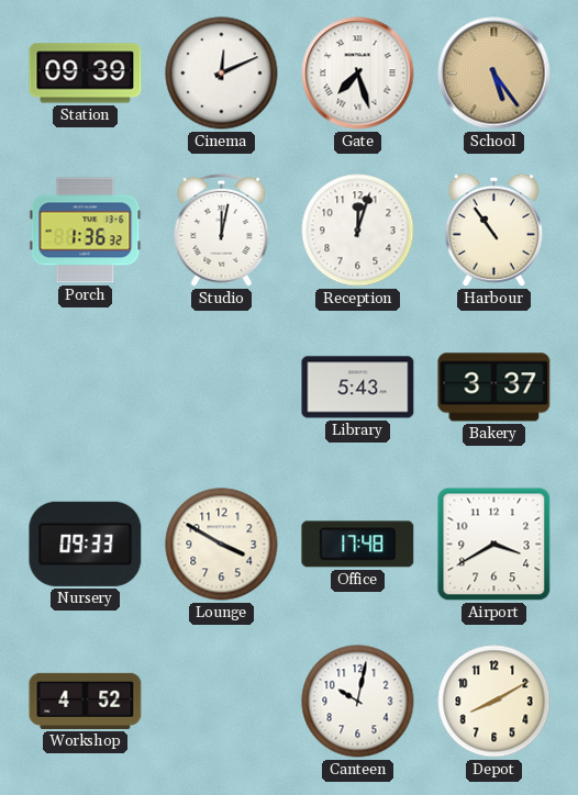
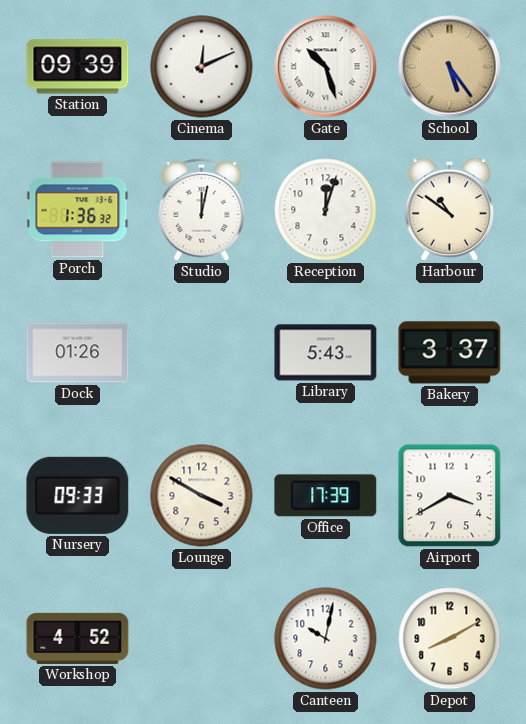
Gate: 7:27 -> 10:27 (326, 67)
Harbour: 10:54 -> 10:51 (449, 209)
Dock: none -> 01:26 (78, 353)
Office: 17:48 -> 17:39 (326, 496)
